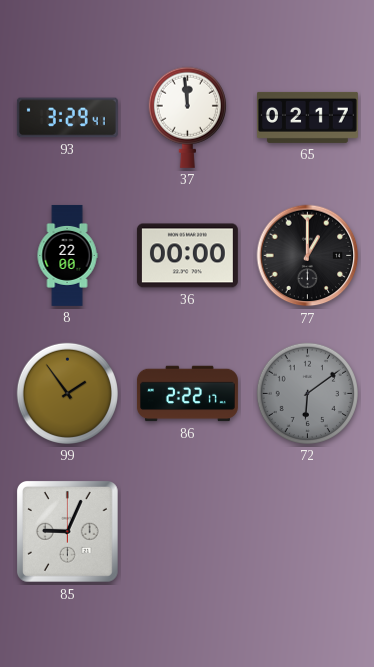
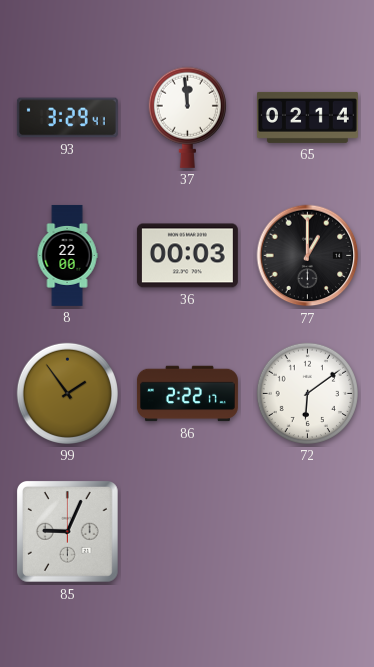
65: 02:17 -> 02:14 (307, 117)
36: 00:00 -> 00:03 (187, 256)
72 dial: grey -> white (307, 393)
